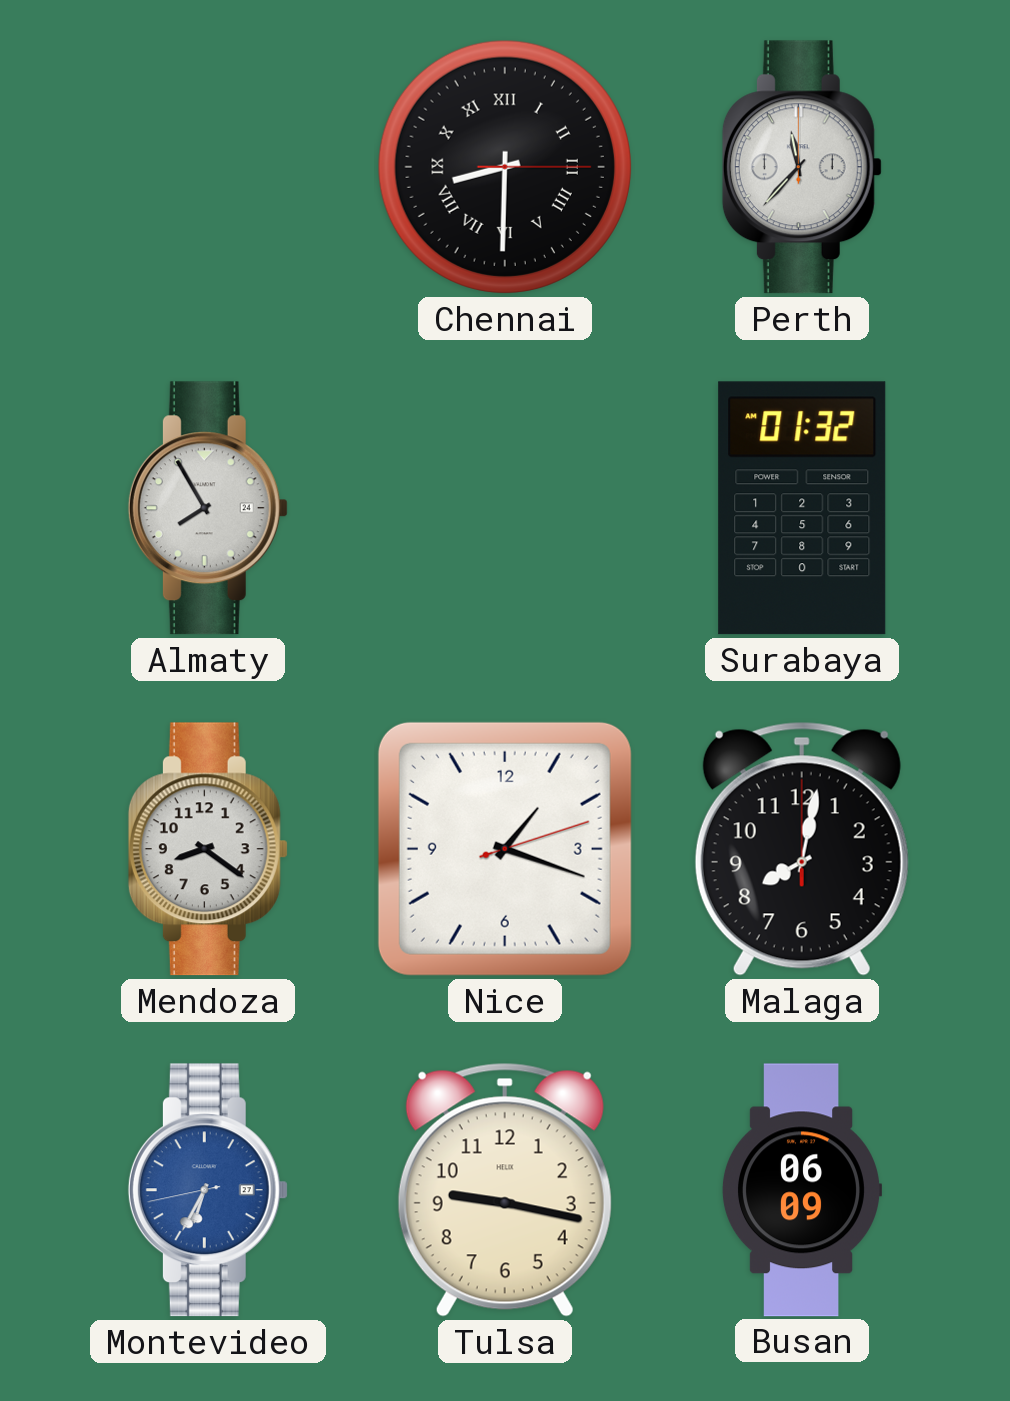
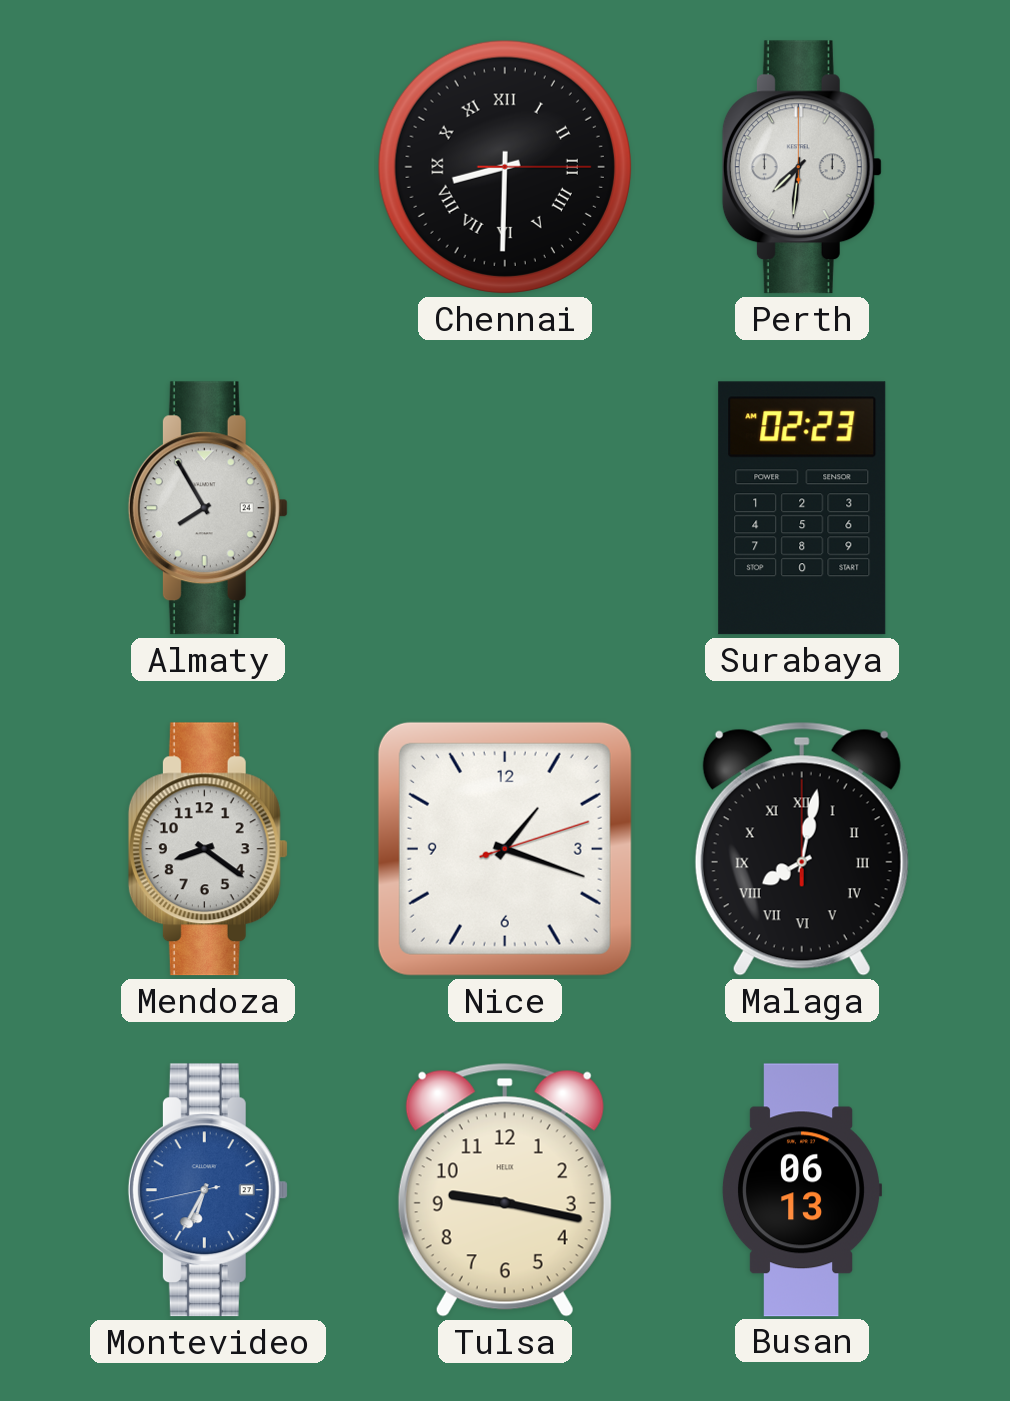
Perth: 11:37 -> 7:31 (802, 167)
Surabaya: 01:32 -> 02:23 (802, 508)
Malaga numerals: Arabic -> Roman (802, 849)
Busan: 06:09 -> 06:13 (801, 1190)
